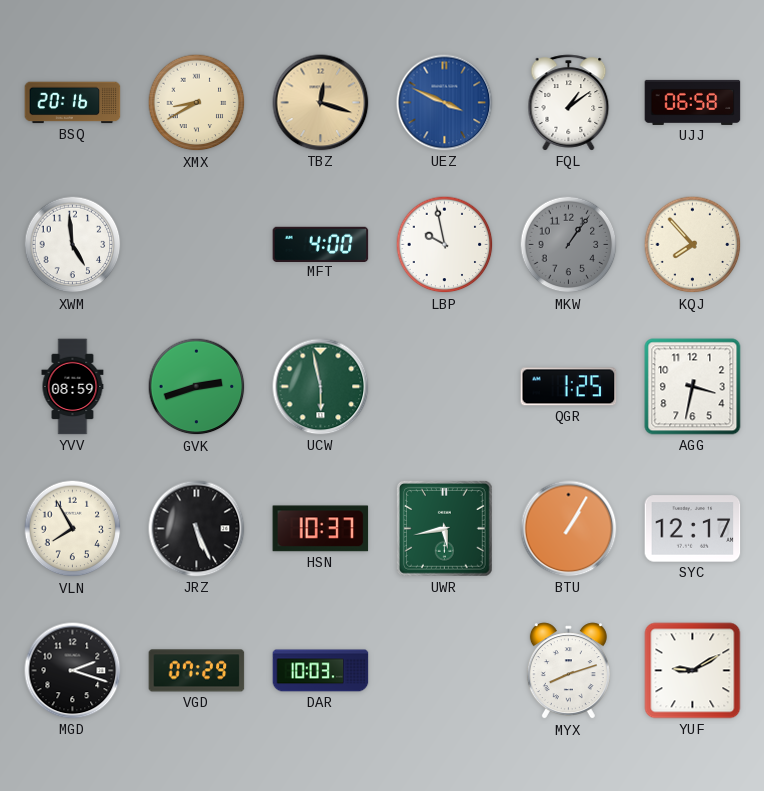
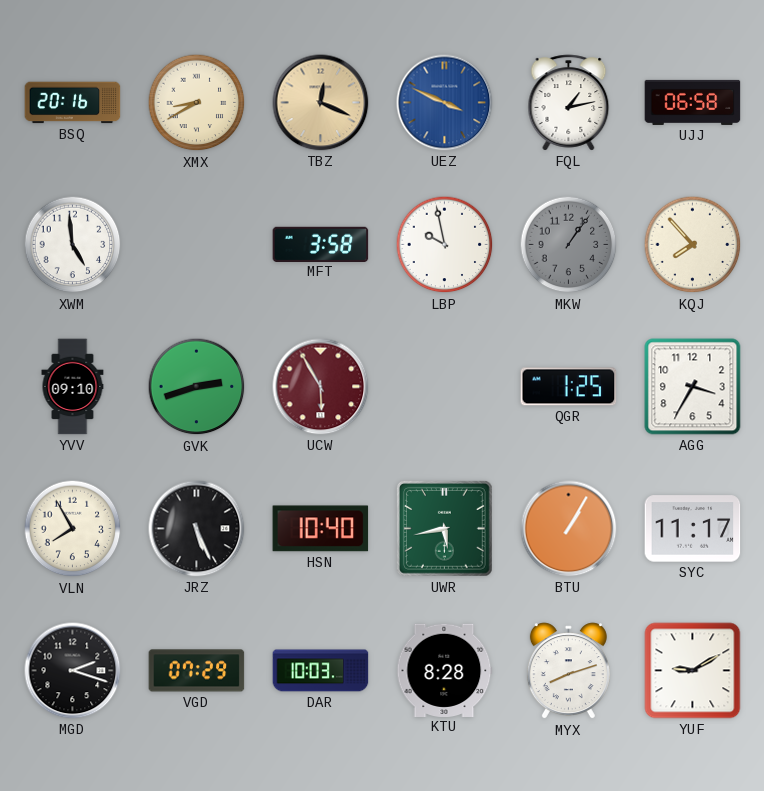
TBZ: 12:18 -> 12:19 (321, 103)
FQL: 1:09 -> 1:13 (569, 103)
MFT: 4:00 -> 3:58 (321, 244)
YVV: 08:59 -> 09:10 (73, 387)
UCW: 5:58 -> 5:55 (321, 387)
UCW dial: green -> burgundy (321, 387)
AGG: 3:32 -> 3:35 (693, 387)
HSN: 10:37 -> 10:40 (321, 529)
SYC: 12:17 -> 11:17 (693, 529)
KTU: none -> 8:28 (445, 670)
